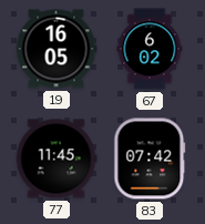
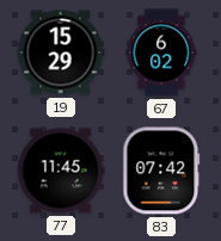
19: 16:05 -> 15:29 (61, 52)
